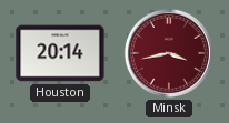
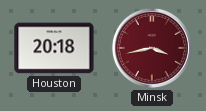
Houston: 20:14 -> 20:18 (54, 48)
